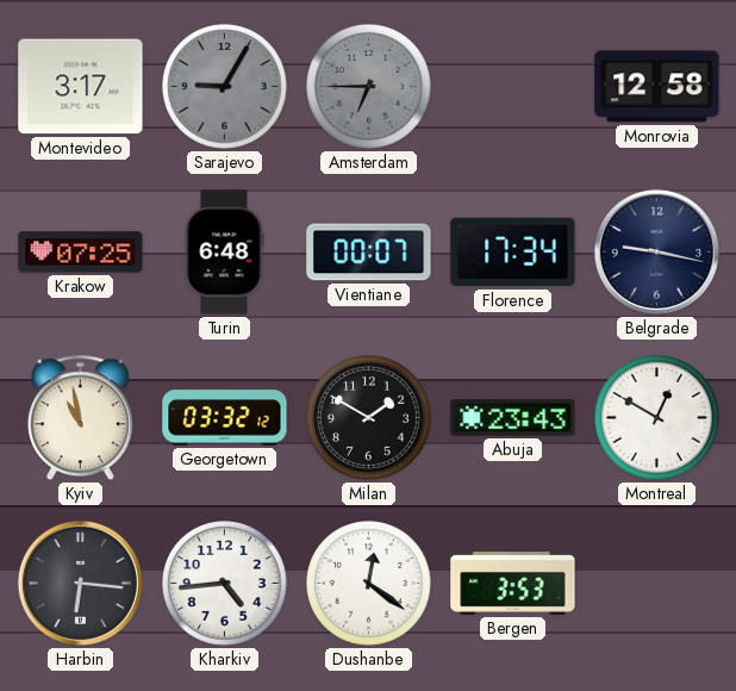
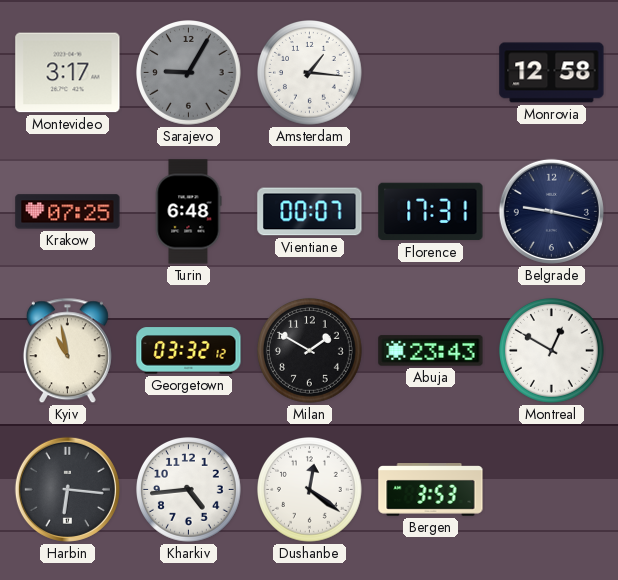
Amsterdam: 6:45 -> 1:16 (310, 73)
Amsterdam dial: grey -> white (310, 73)
Florence: 17:34 -> 17:31 (431, 212)
